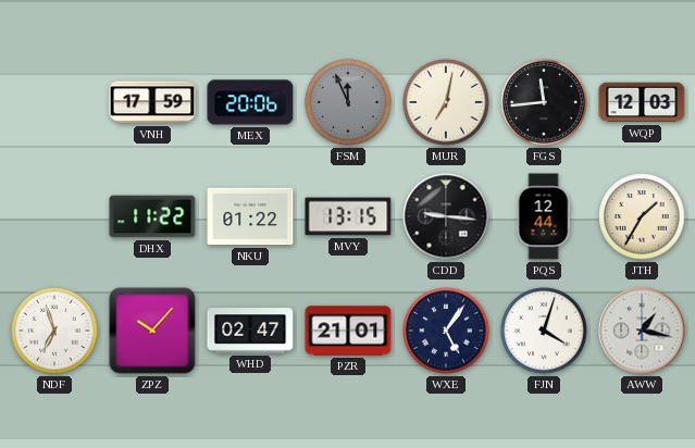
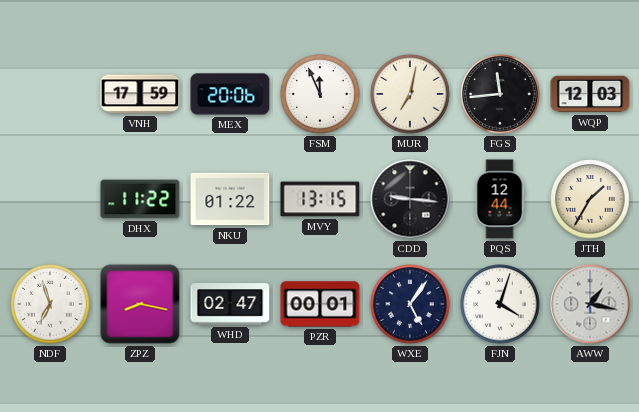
FSM dial: grey -> white (320, 94)
ZPZ: 10:07 -> 8:17 (140, 304)
PZR: 21:01 -> 00:01 (320, 304)
